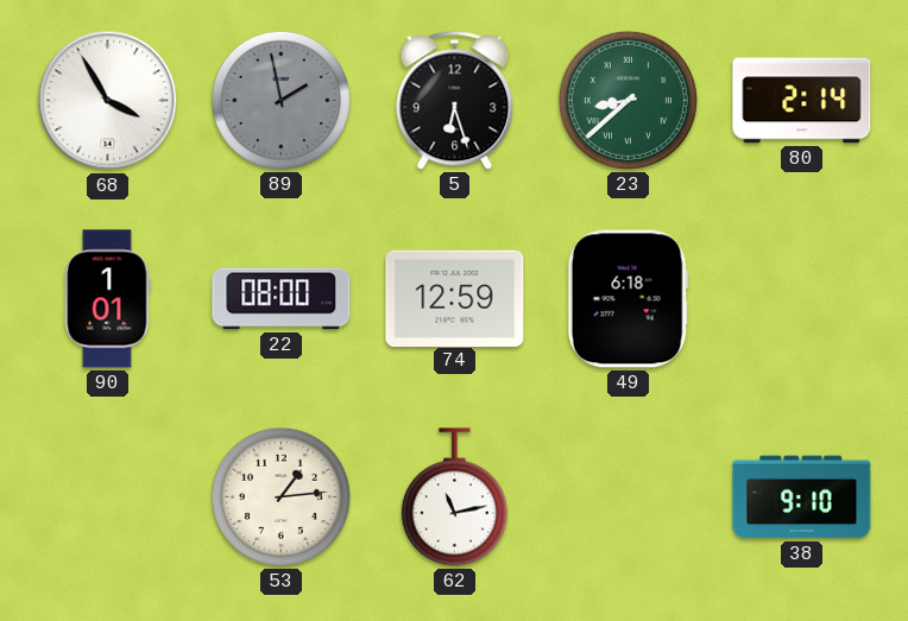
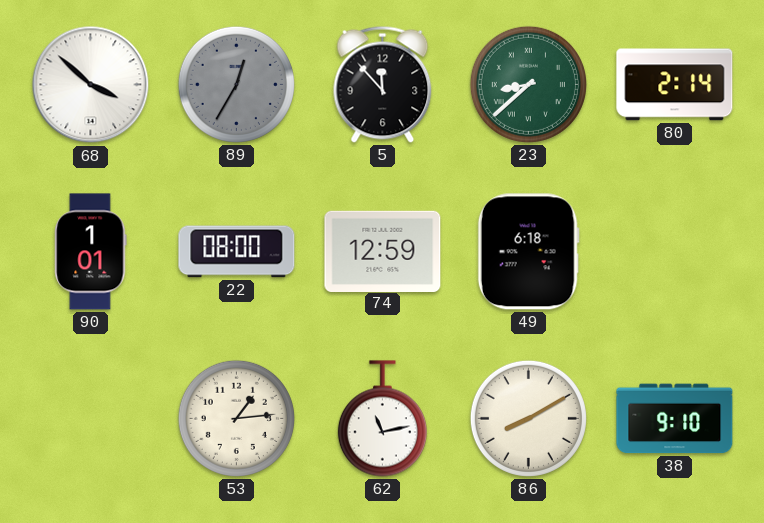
68: 3:55 -> 3:52 (91, 85)
89: 1:58 -> 12:35 (236, 84)
5: 6:27 -> 11:53 (383, 84)
86: none -> 8:10 (528, 418)
